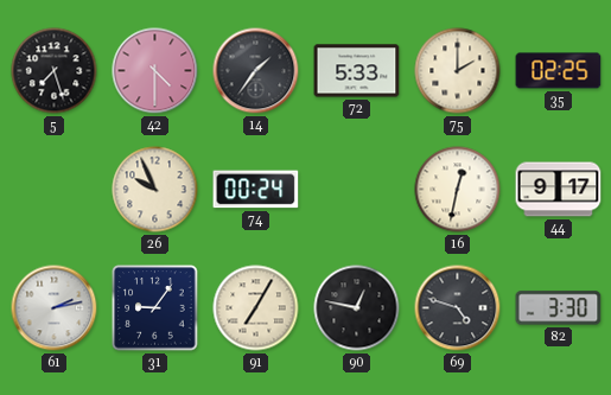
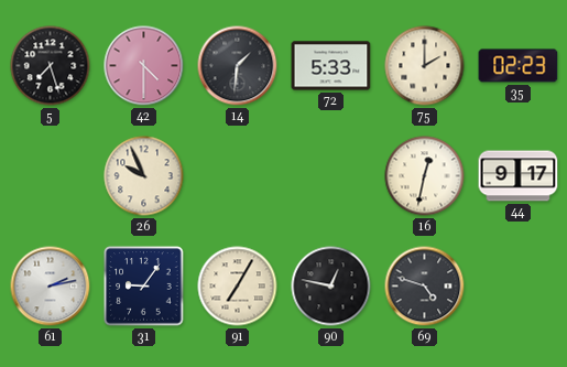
14: 1:36 -> 1:31 (238, 66)
35: 02:25 -> 02:23 (519, 66)
74: 00:24 -> none (256, 190)
82: 3:30 -> none (559, 308)
